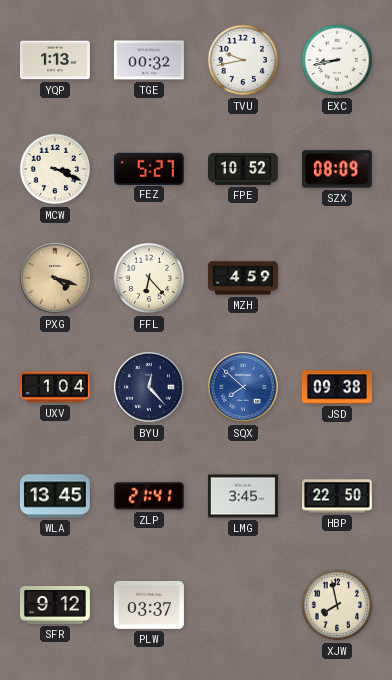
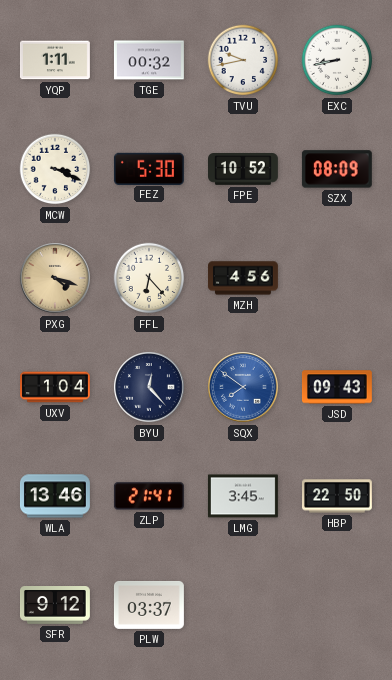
YQP: 1:13 -> 1:11 (55, 60)
FEZ: 5:27 -> 5:30 (149, 168)
MZH: 4:59 -> 4:56 (244, 278)
SQX: 7:52 -> 7:51 (243, 387)
JSD: 09:38 -> 09:43 (337, 387)
WLA: 13:45 -> 13:46 (55, 496)
XJW: 7:58 -> none (337, 605)
